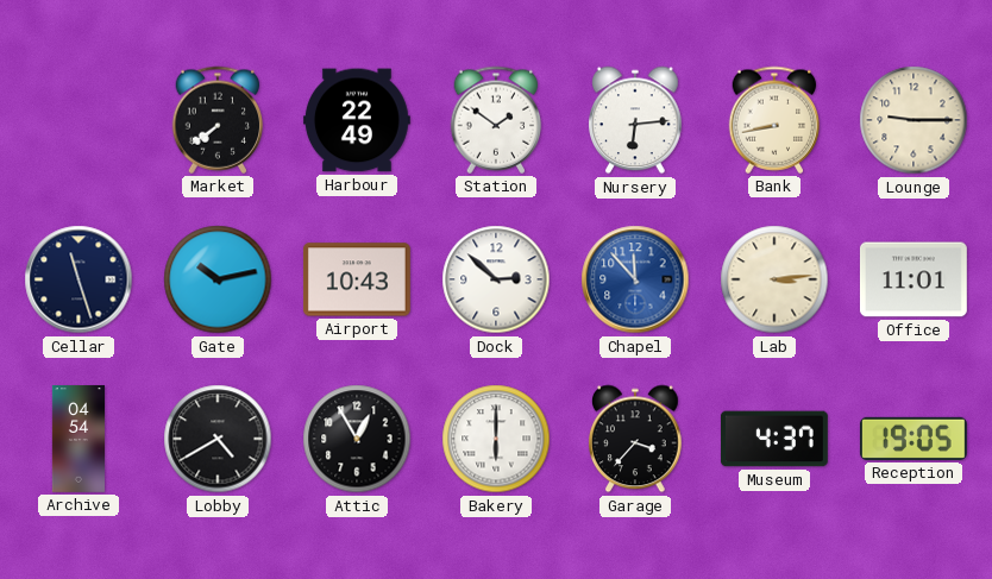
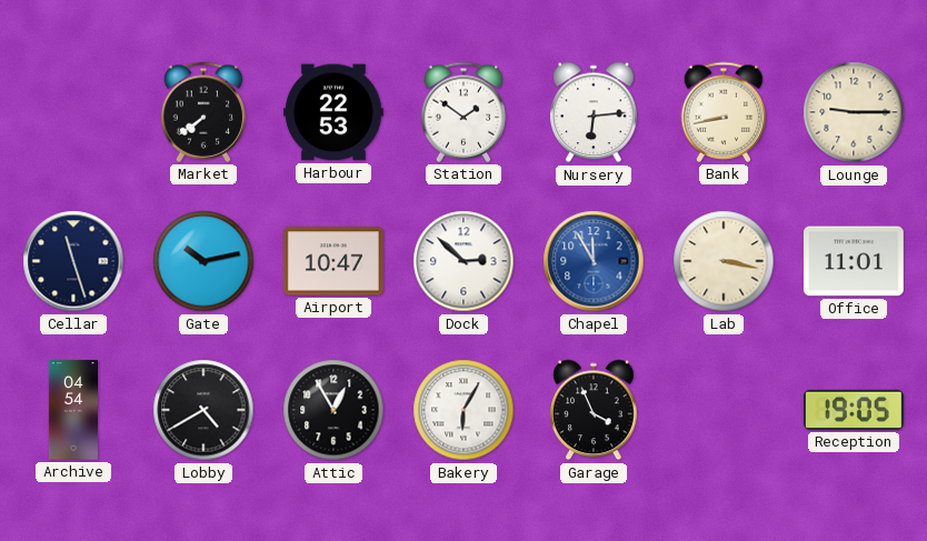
Harbour: 22:49 -> 22:53 (333, 112)
Airport: 10:43 -> 10:47 (333, 261)
Chapel: 11:53 -> 11:55 (594, 261)
Lab: 3:14 -> 3:17 (724, 261)
Bakery: 6:00 -> 6:05 (463, 410)
Garage: 3:37 -> 3:56 (595, 410)
Museum: 4:37 -> none (774, 439)
